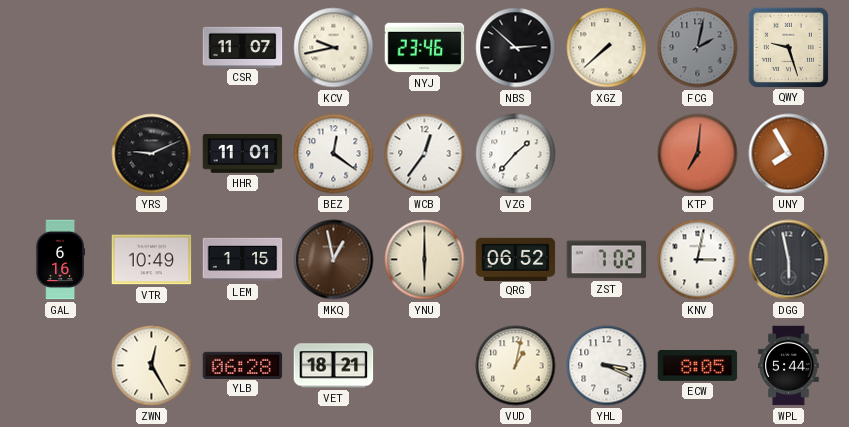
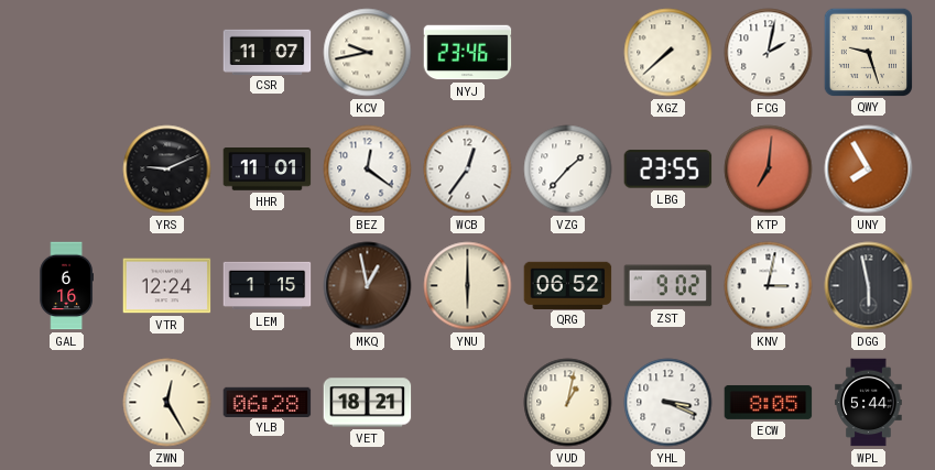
NBS: 2:52 -> none (516, 48)
FCG dial: grey -> white (769, 53)
LBG: none -> 23:55 (668, 170)
VTR: 10:49 -> 12:24 (167, 286)
ZST: 7:02 -> 9:02 (668, 286)
